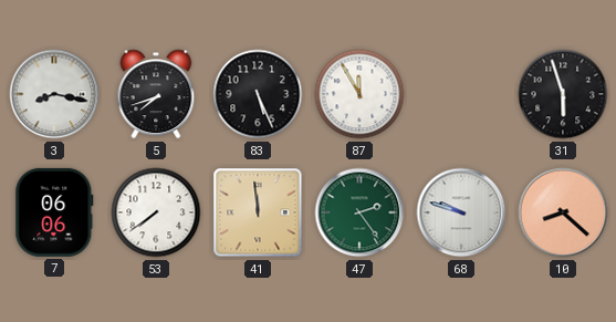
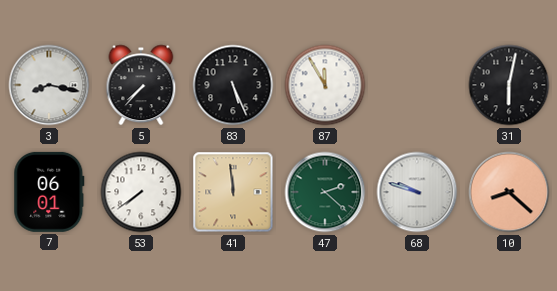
5: 7:42 -> 7:37 (141, 85)
31: 5:57 -> 6:02 (509, 85)
7: 06:06 -> 06:01 (49, 192)
47: 2:24 -> 2:22 (325, 192)
